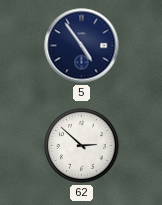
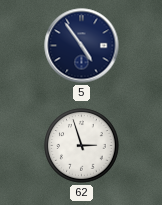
62: 2:52 -> 2:57 (82, 146)
